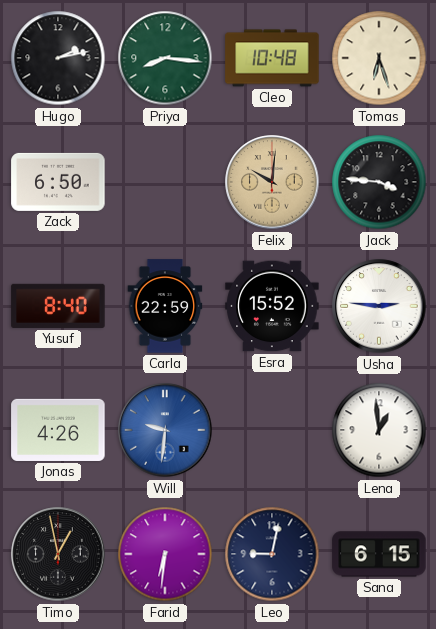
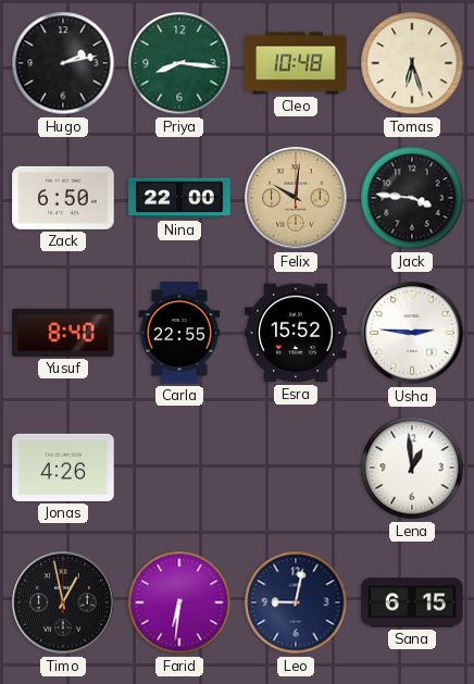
Nina: none -> 22:00 (179, 198)
Carla: 22:59 -> 22:55 (179, 333)
Will: 9:31 -> none (165, 430)
